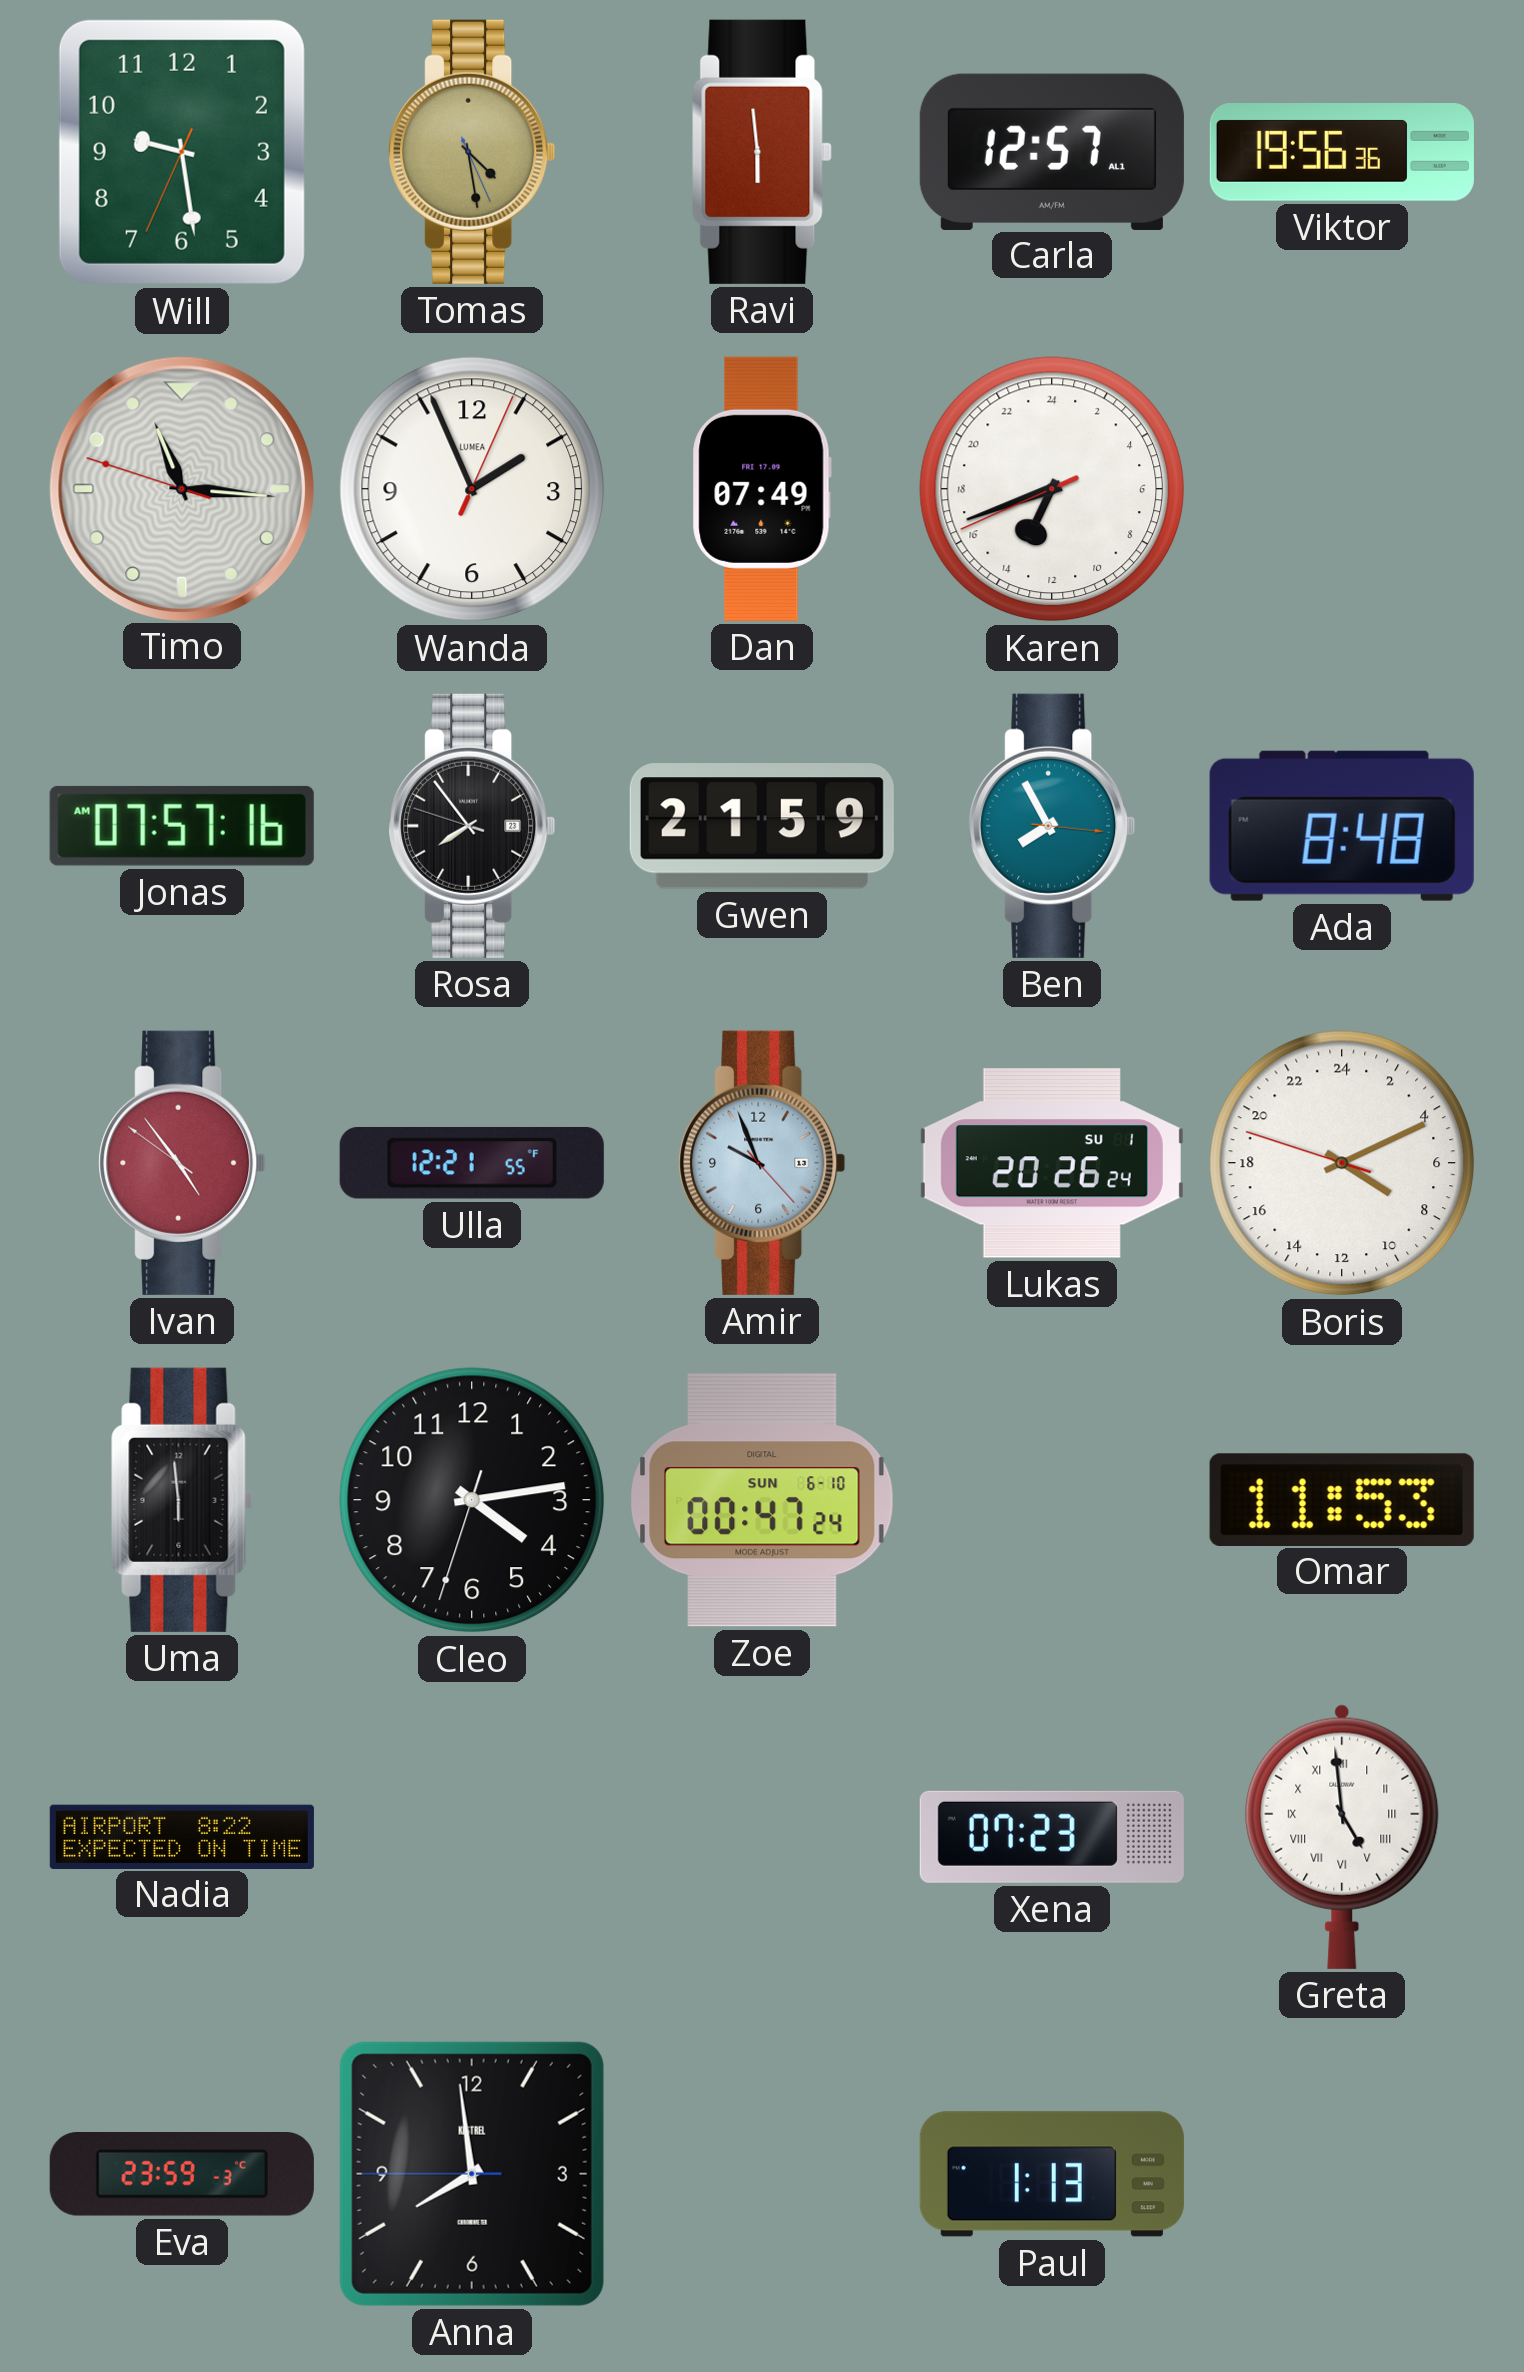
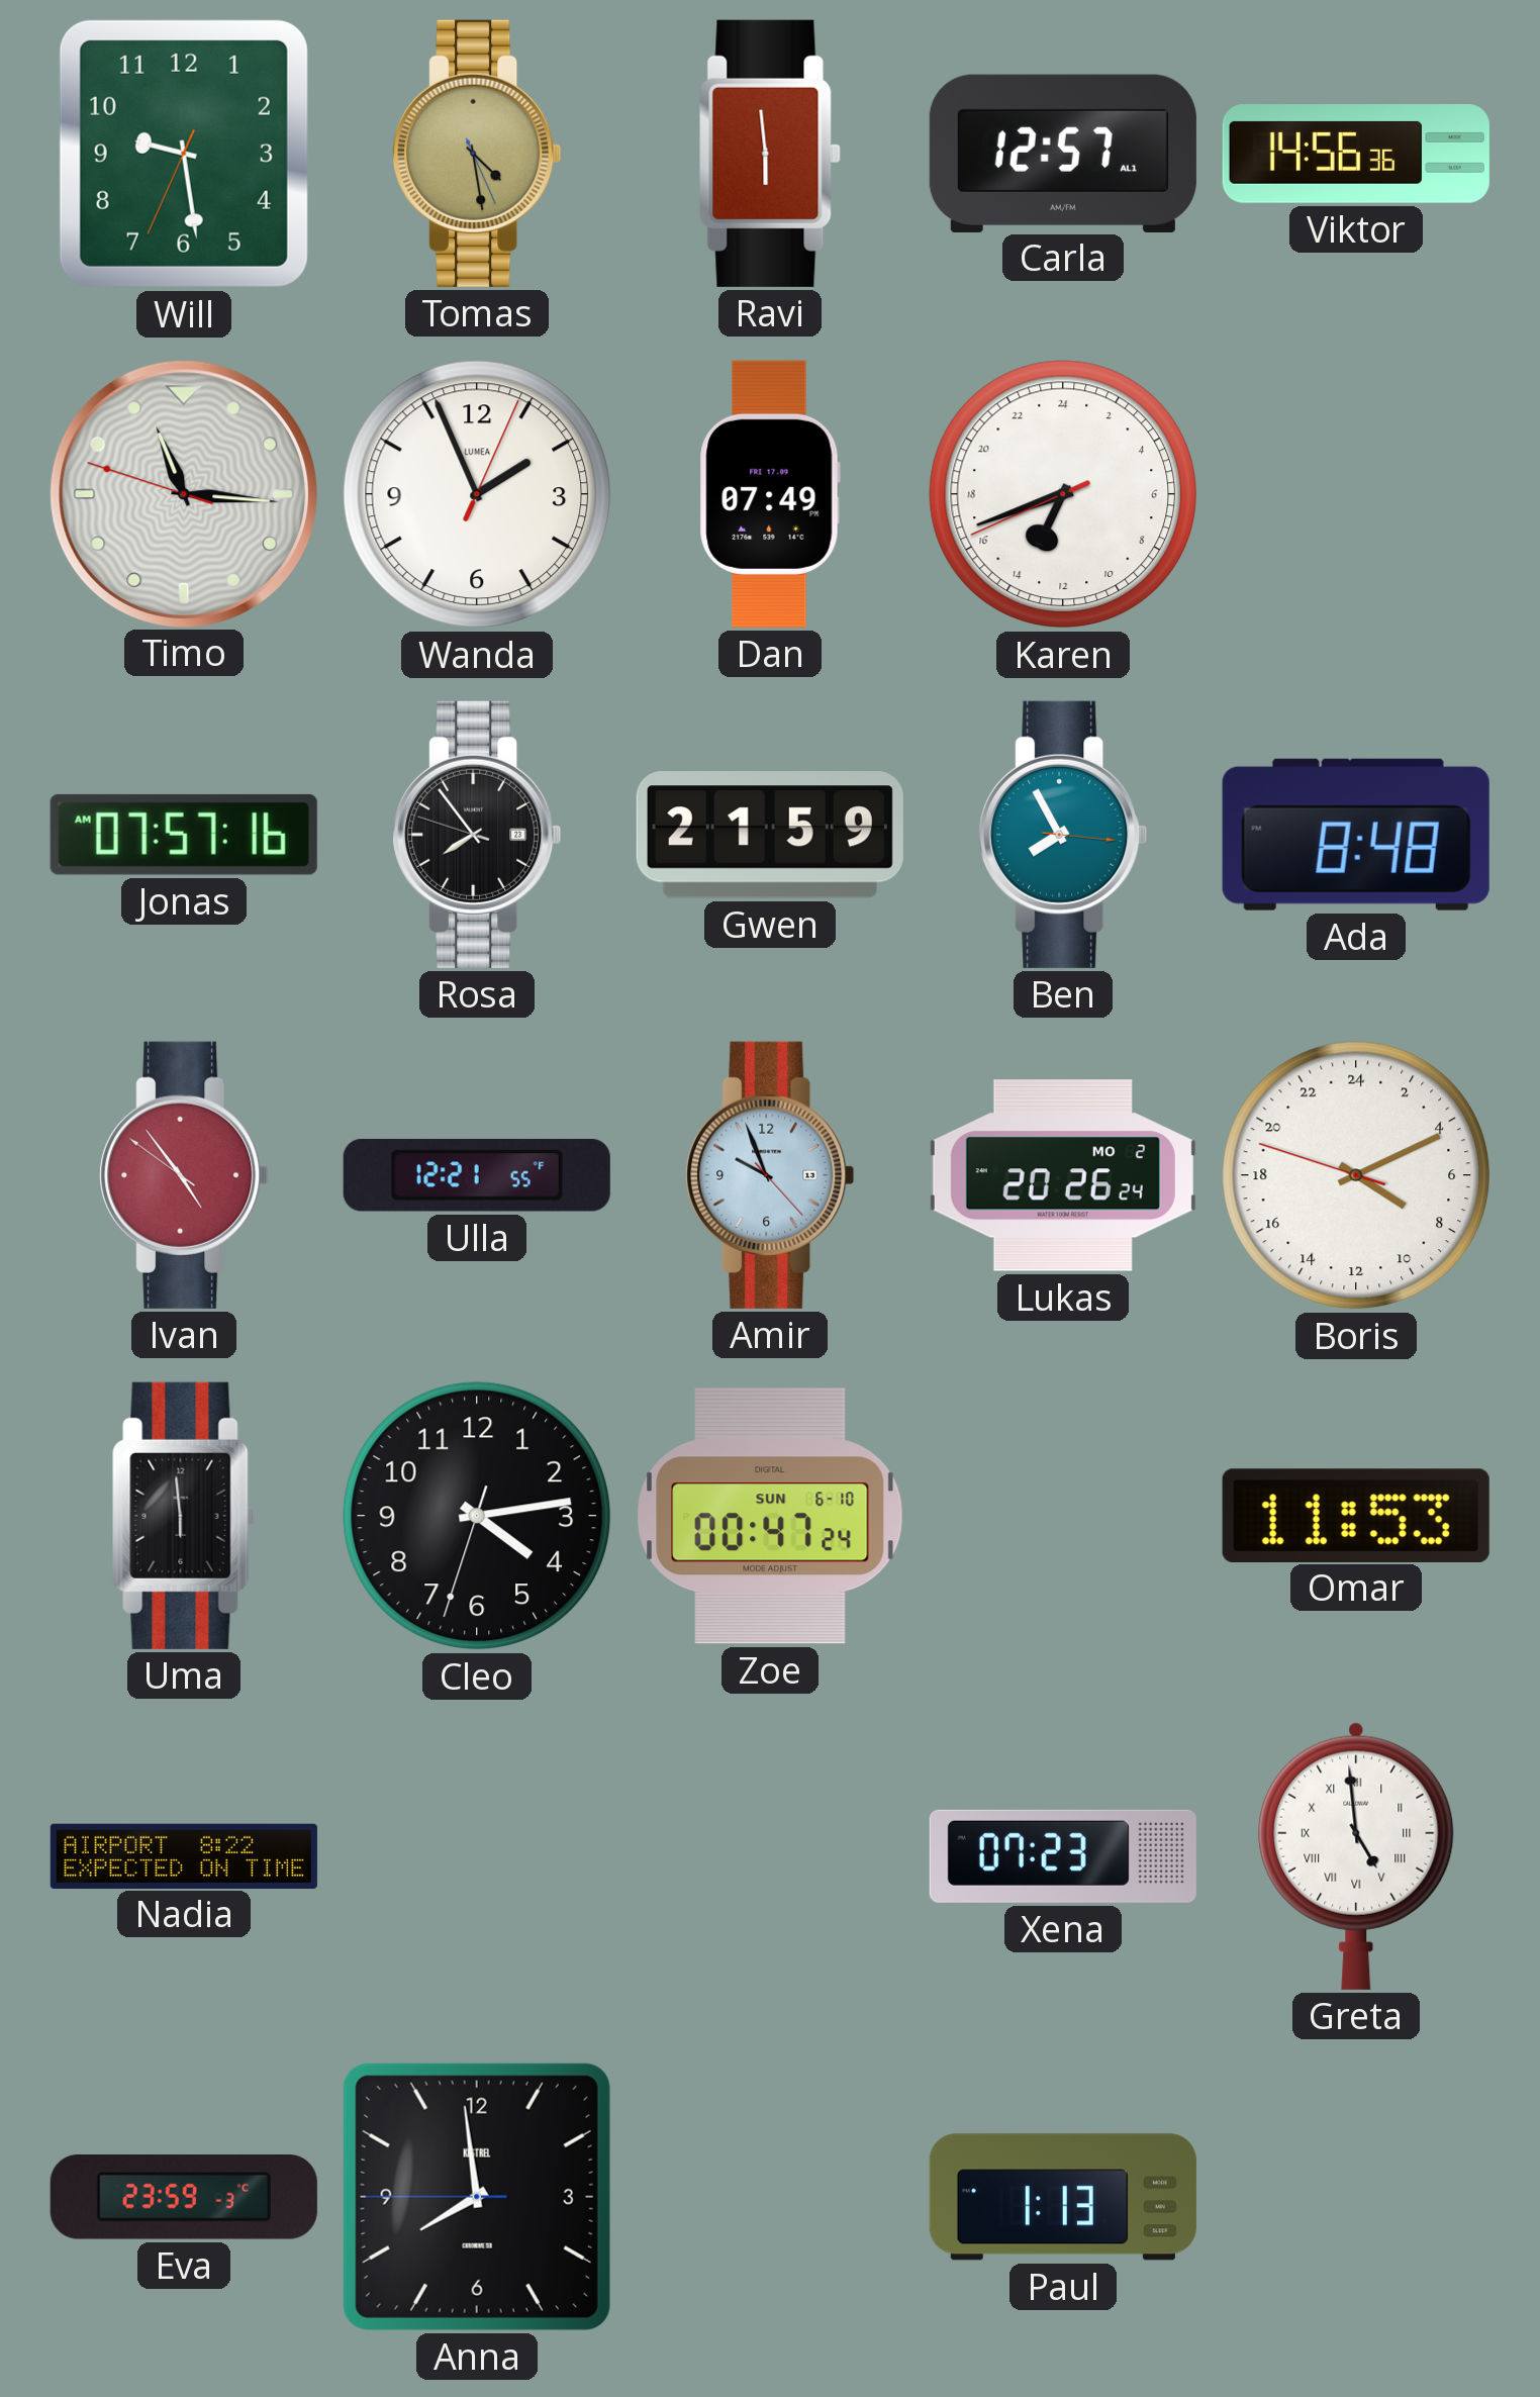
Viktor: 19:56 -> 14:56 (1356, 155)
Lukas date: SU 1 -> MO 2 (1063, 1175)
